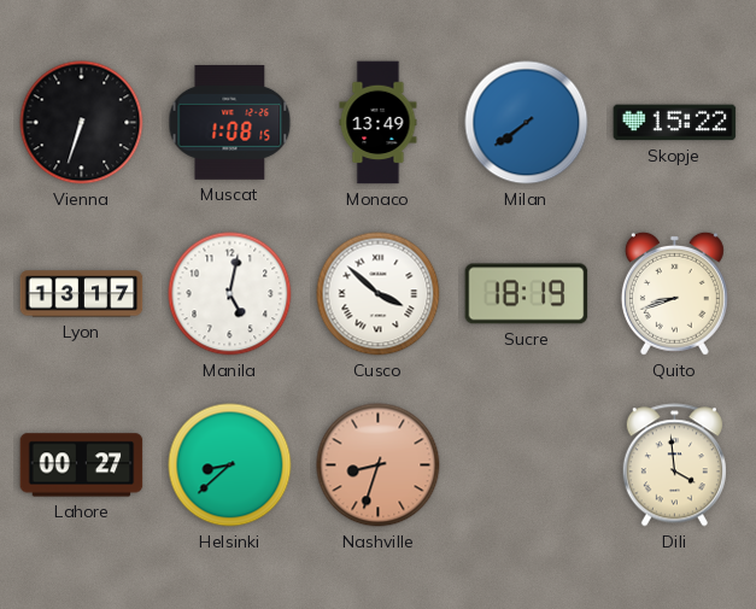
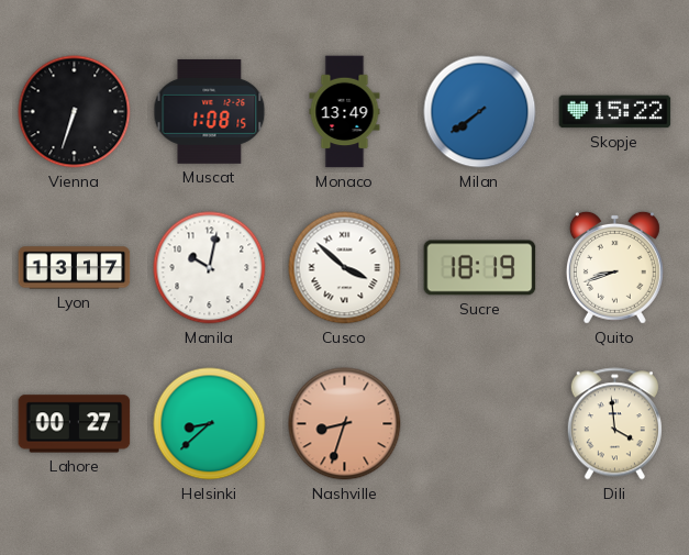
Manila: 5:02 -> 10:02 (210, 268)
